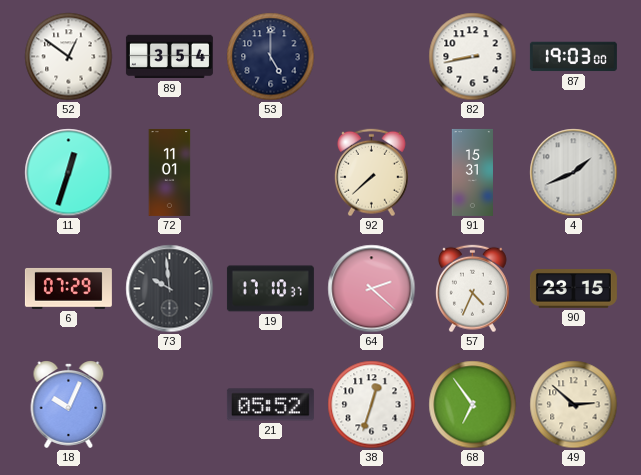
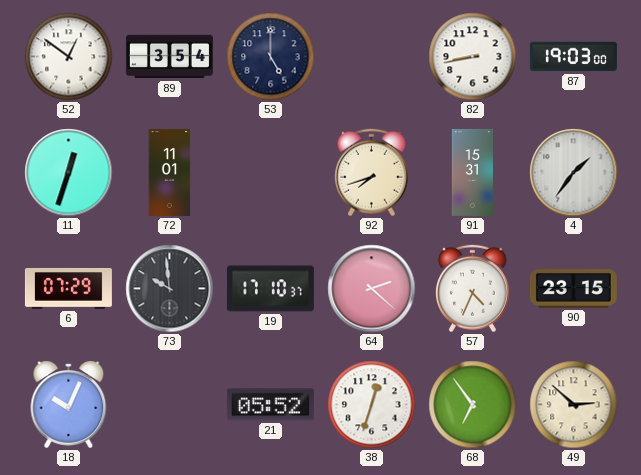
92: 7:38 -> 7:42 (371, 173)
4: 1:41 -> 1:36 (574, 173)
